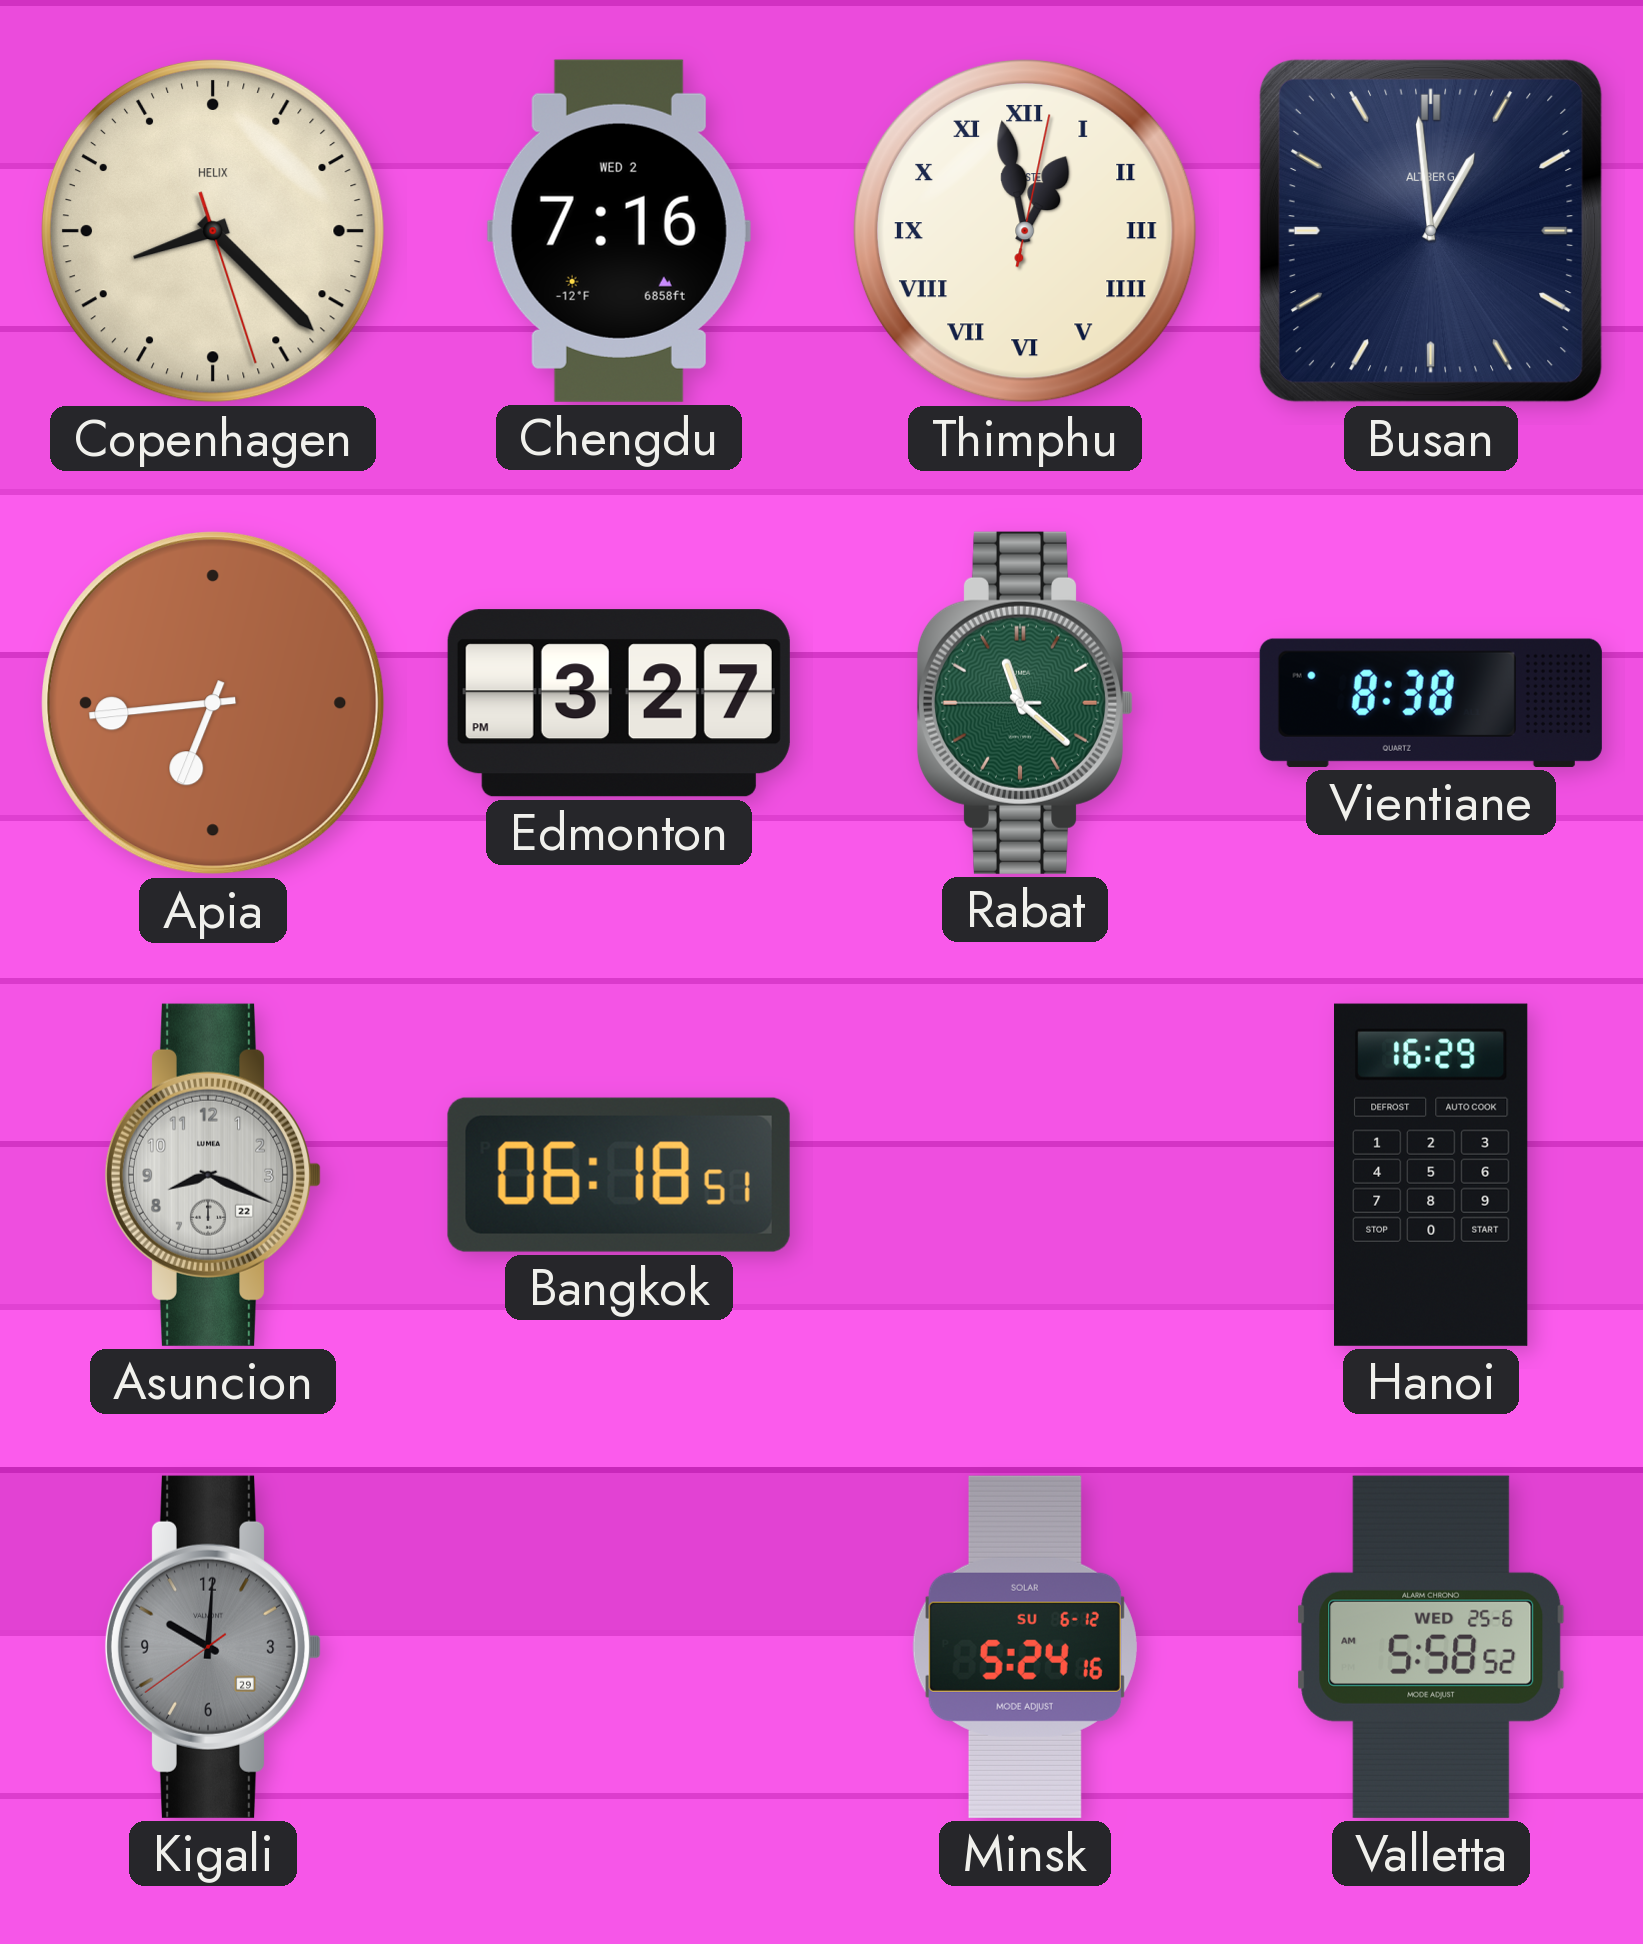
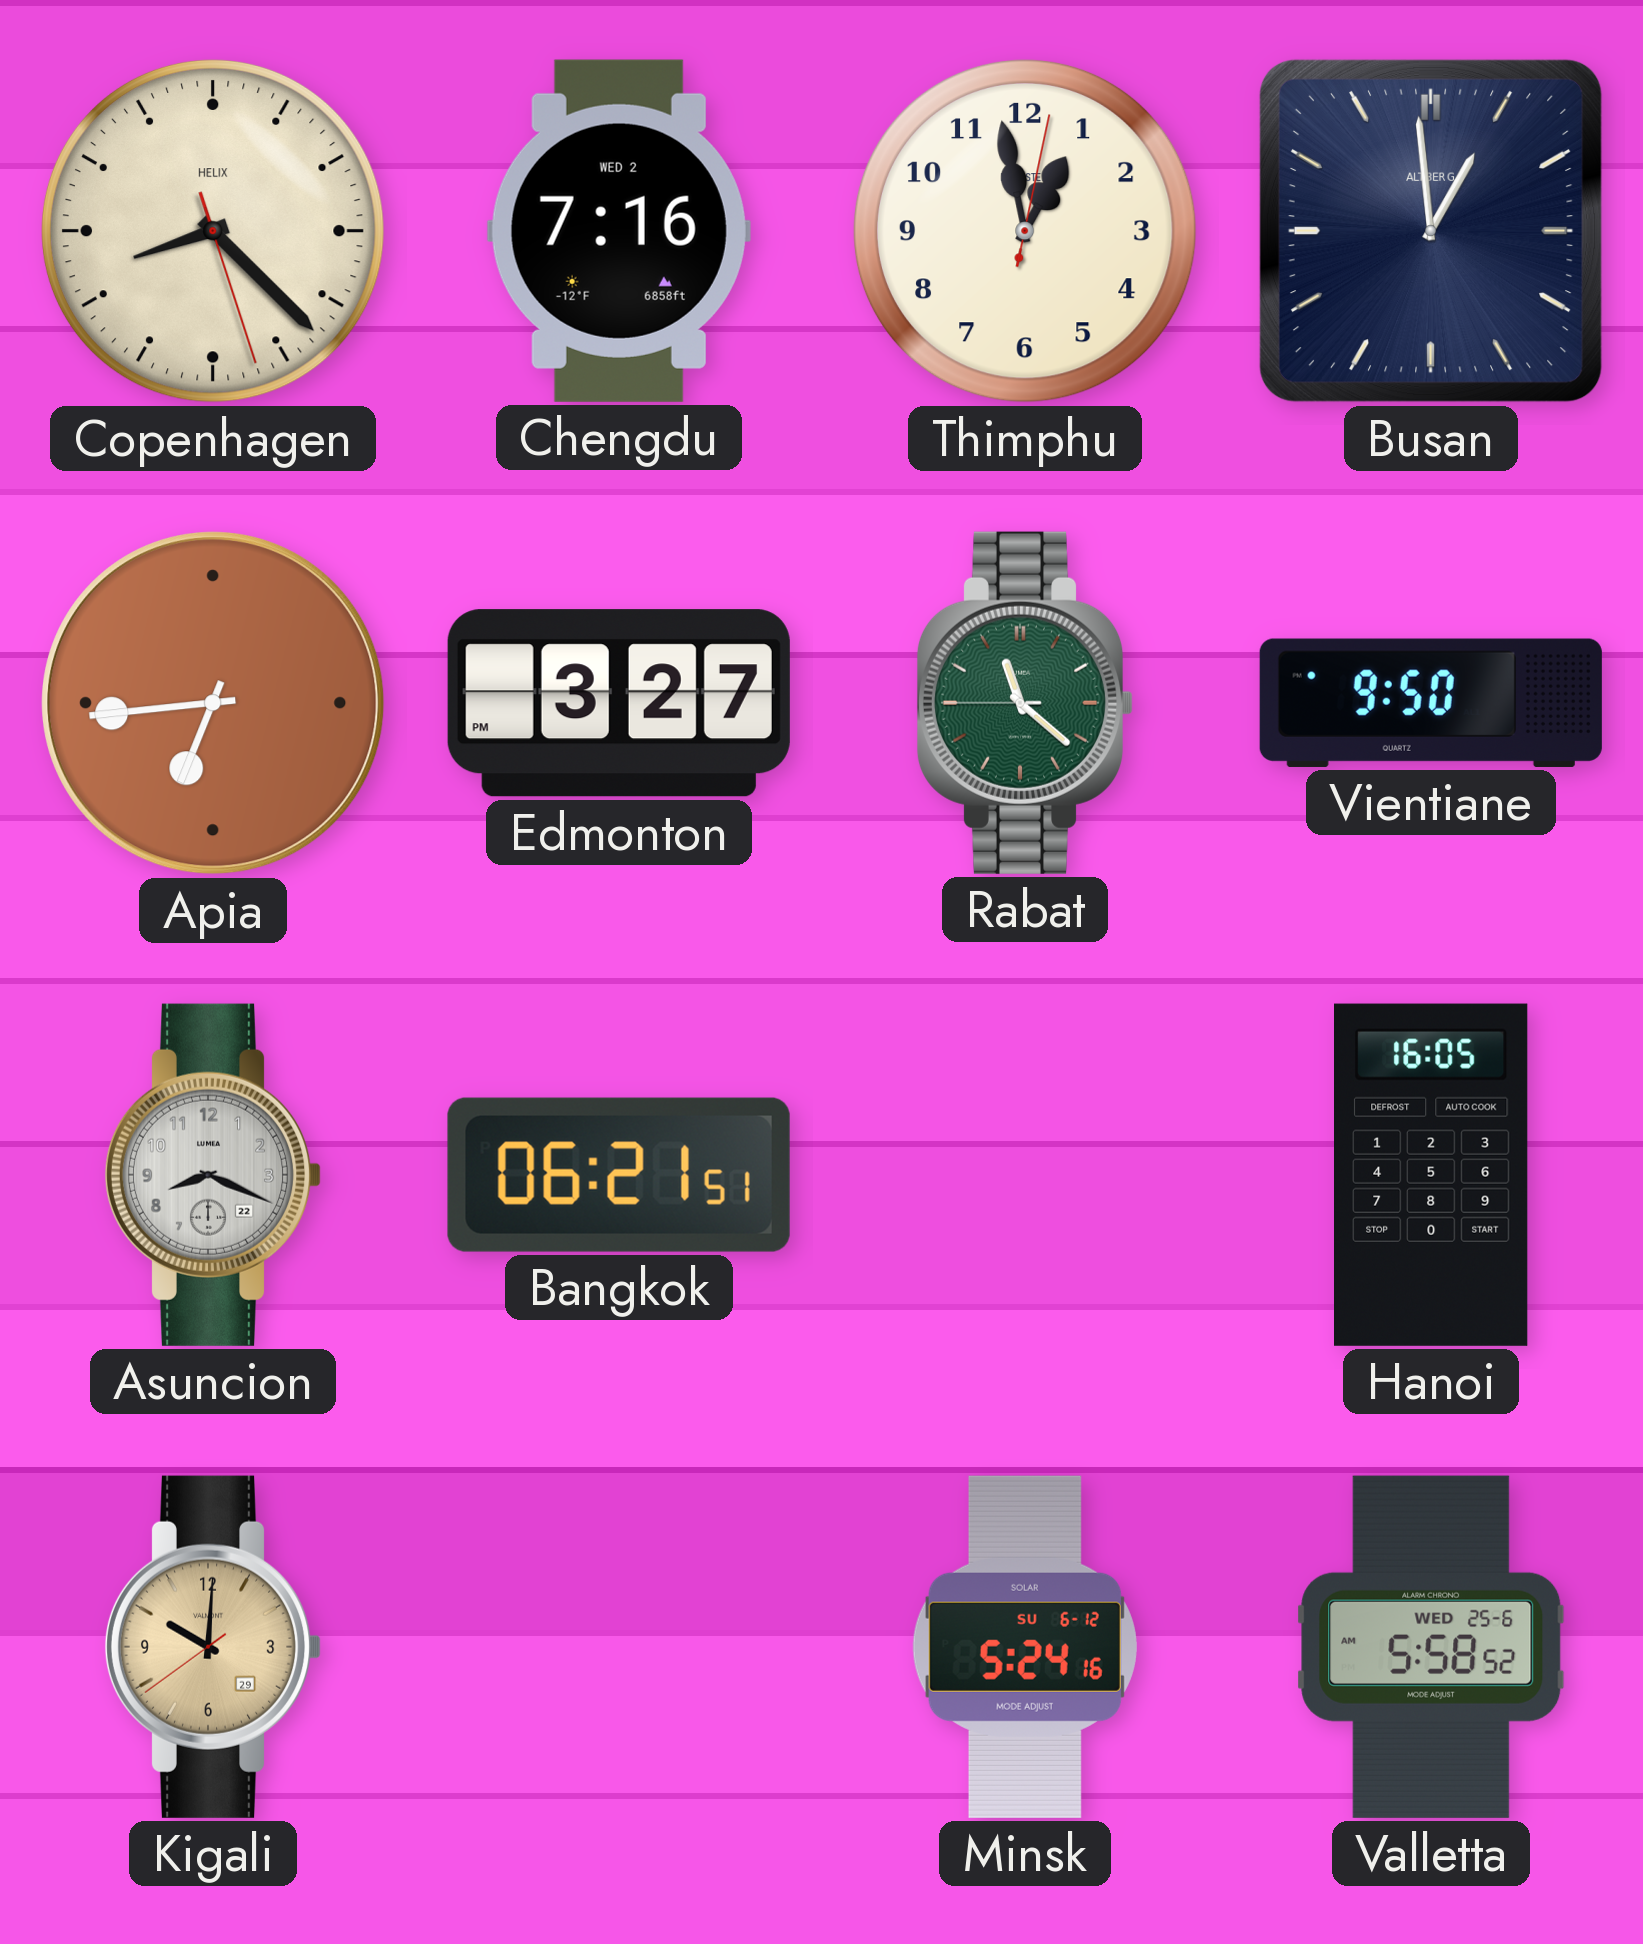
Thimphu numerals: Roman -> Arabic (1025, 231)
Vientiane: 8:38 -> 9:50 (1431, 703)
Bangkok: 06:18 -> 06:21 (619, 1175)
Hanoi: 16:29 -> 16:05 (1432, 1175)
Kigali dial: grey -> champagne (213, 1647)
